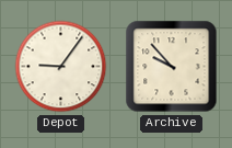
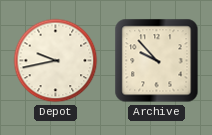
Depot: 9:06 -> 9:43 (56, 61)
